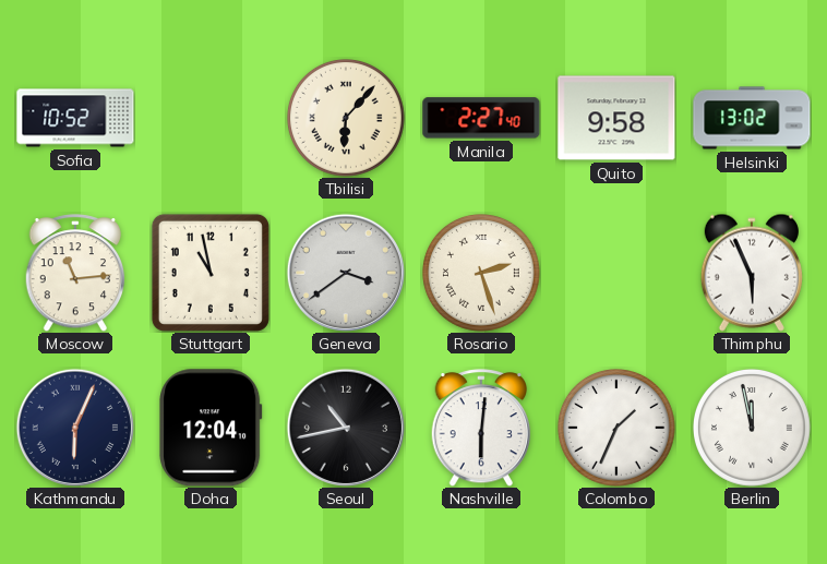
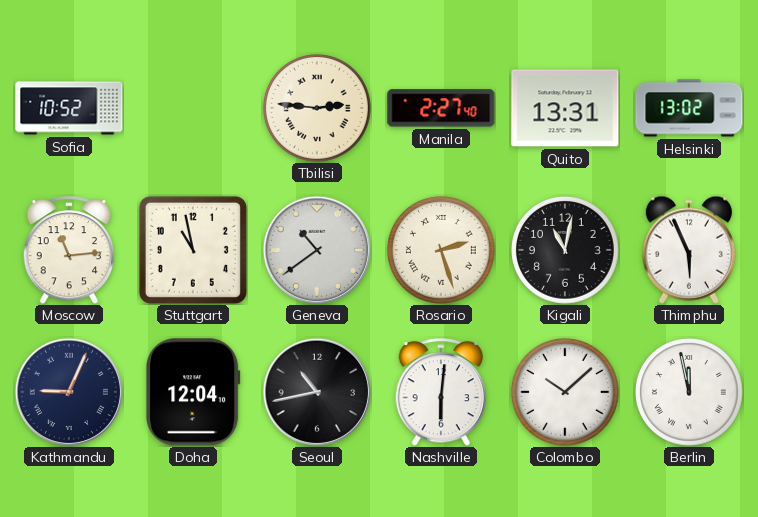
Tbilisi: 6:07 -> 2:46 (318, 109)
Quito: 9:58 -> 13:31 (565, 108)
Geneva: 3:39 -> 10:39 (317, 250)
Kigali: none -> 11:02 (566, 251)
Kathmandu: 6:04 -> 9:04 (69, 392)
Colombo: 1:34 -> 10:08 (566, 393)
